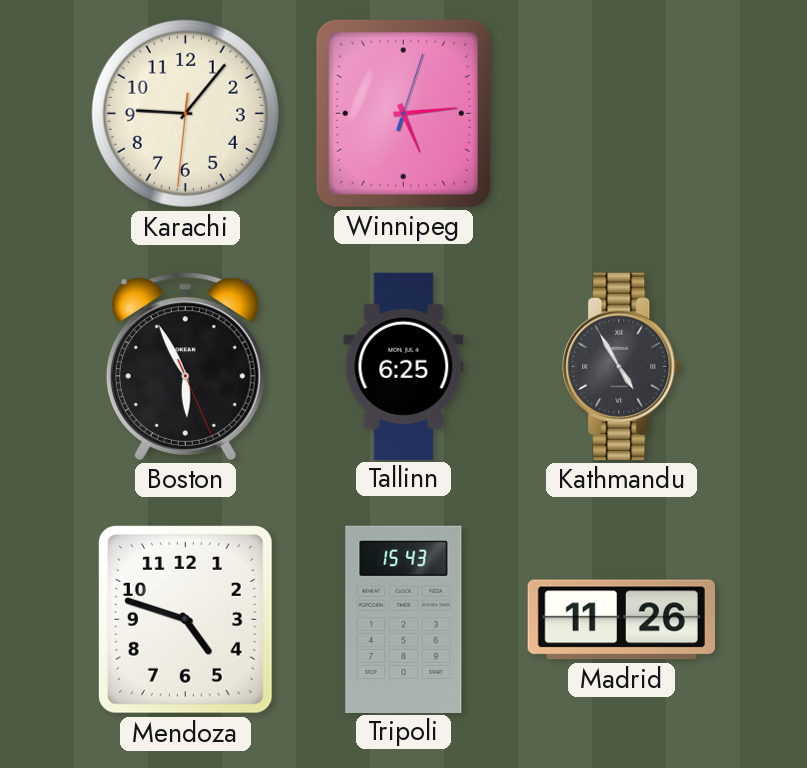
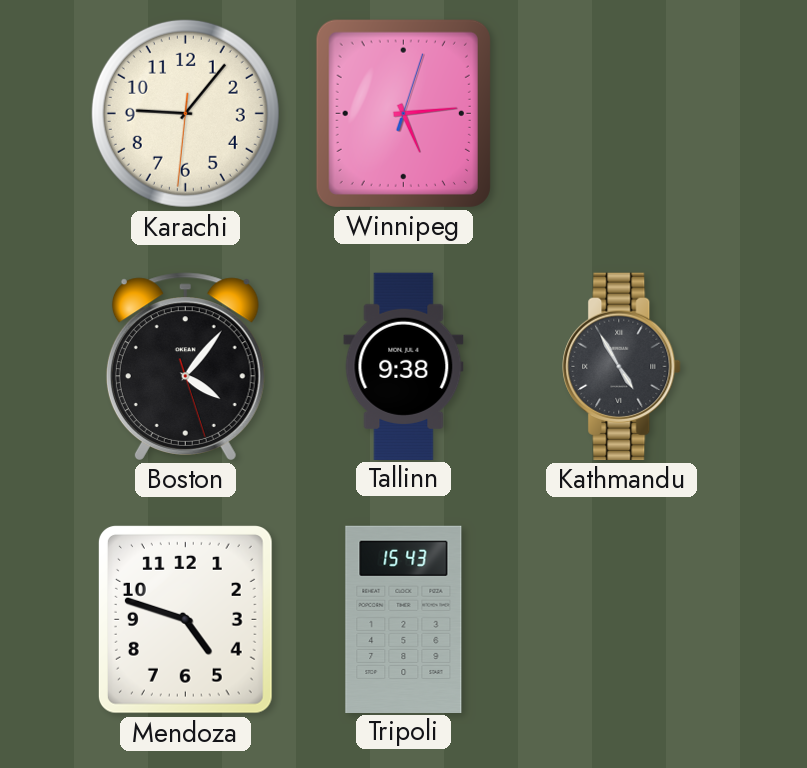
Boston: 5:55 -> 4:06 (185, 366)
Tallinn: 6:25 -> 9:38 (404, 366)
Madrid: 11:26 -> none (621, 620)
